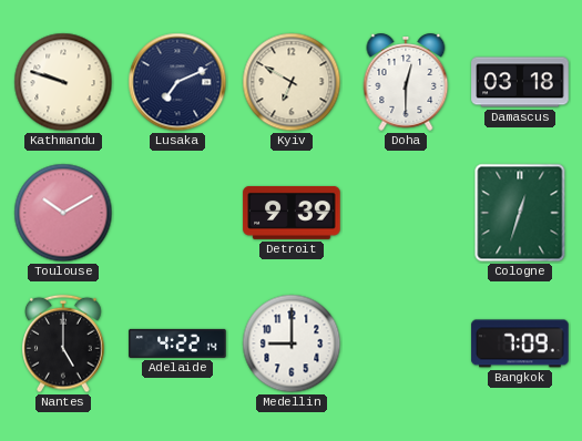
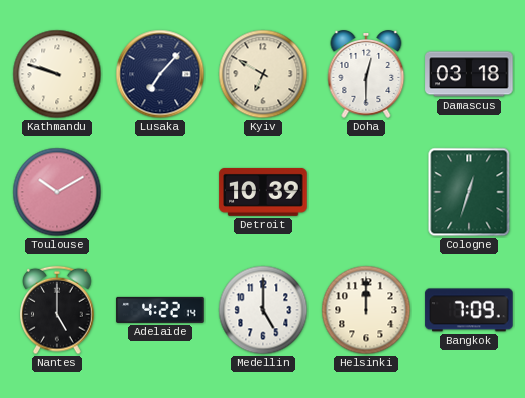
Lusaka: 7:11 -> 7:07 (160, 74)
Detroit: 9:39 -> 10:39 (263, 192)
Medellin: 9:00 -> 5:00 (263, 310)
Helsinki: none -> 12:00 (366, 310)
